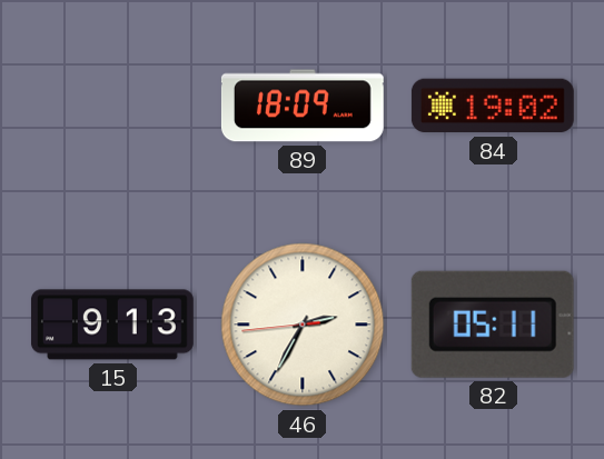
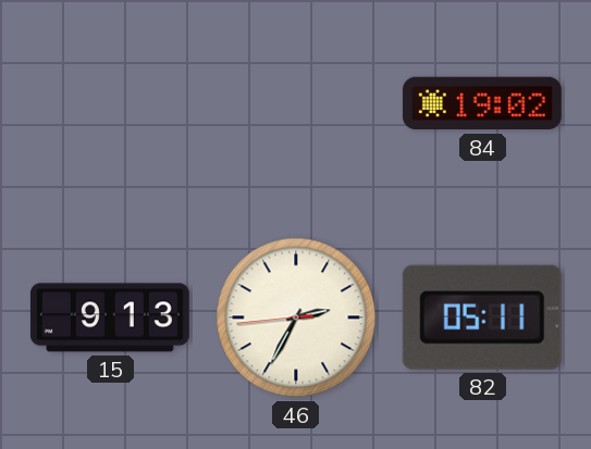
89: 18:09 -> none (303, 106)
